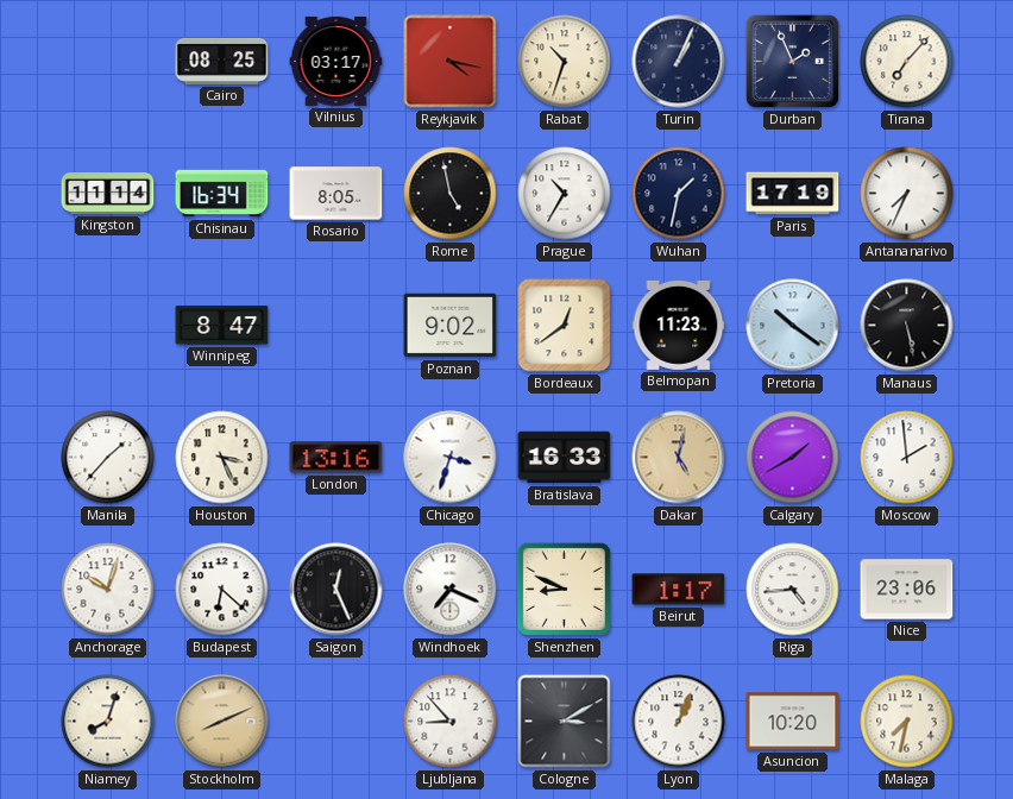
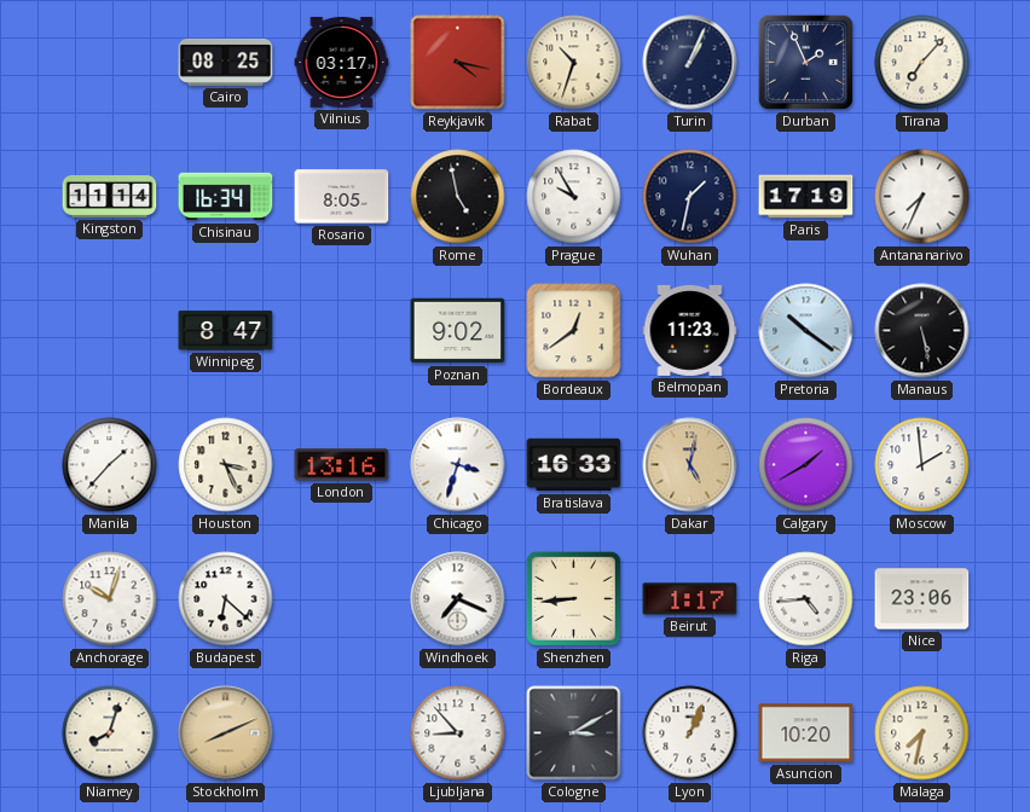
Prague: 10:35 -> 9:55 (574, 197)
Saigon: 12:26 -> none (336, 590)
Shenzhen: 8:49 -> 8:44 (573, 598)
